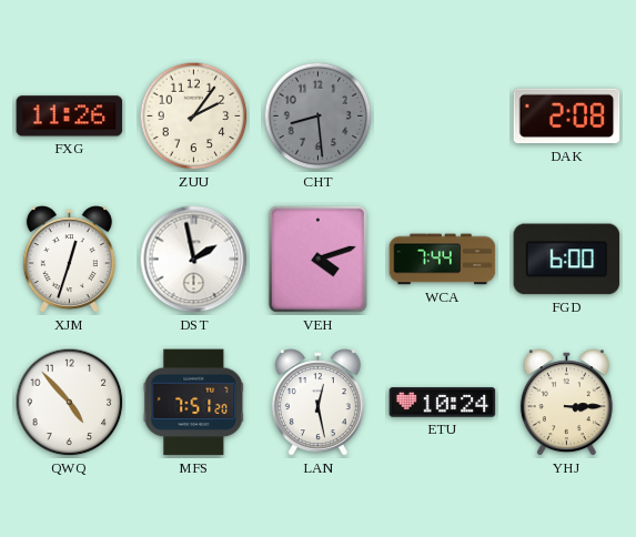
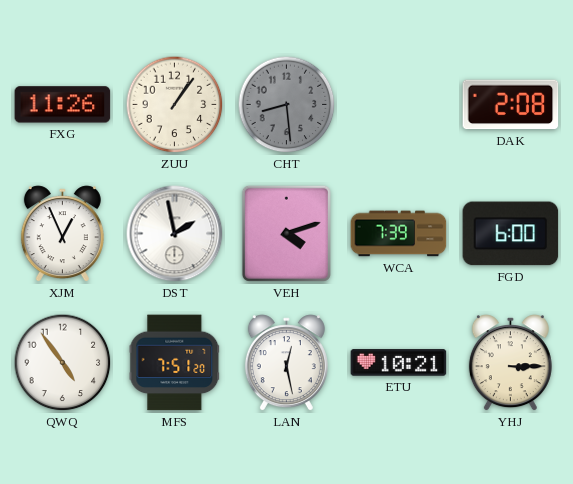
ZUU: 2:06 -> 1:06 (175, 105)
XJM: 12:33 -> 12:56 (62, 234)
WCA: 7:44 -> 7:39 (399, 234)
QWQ: 4:53 -> 4:54 (63, 363)
ETU: 10:24 -> 10:21 (399, 363)
